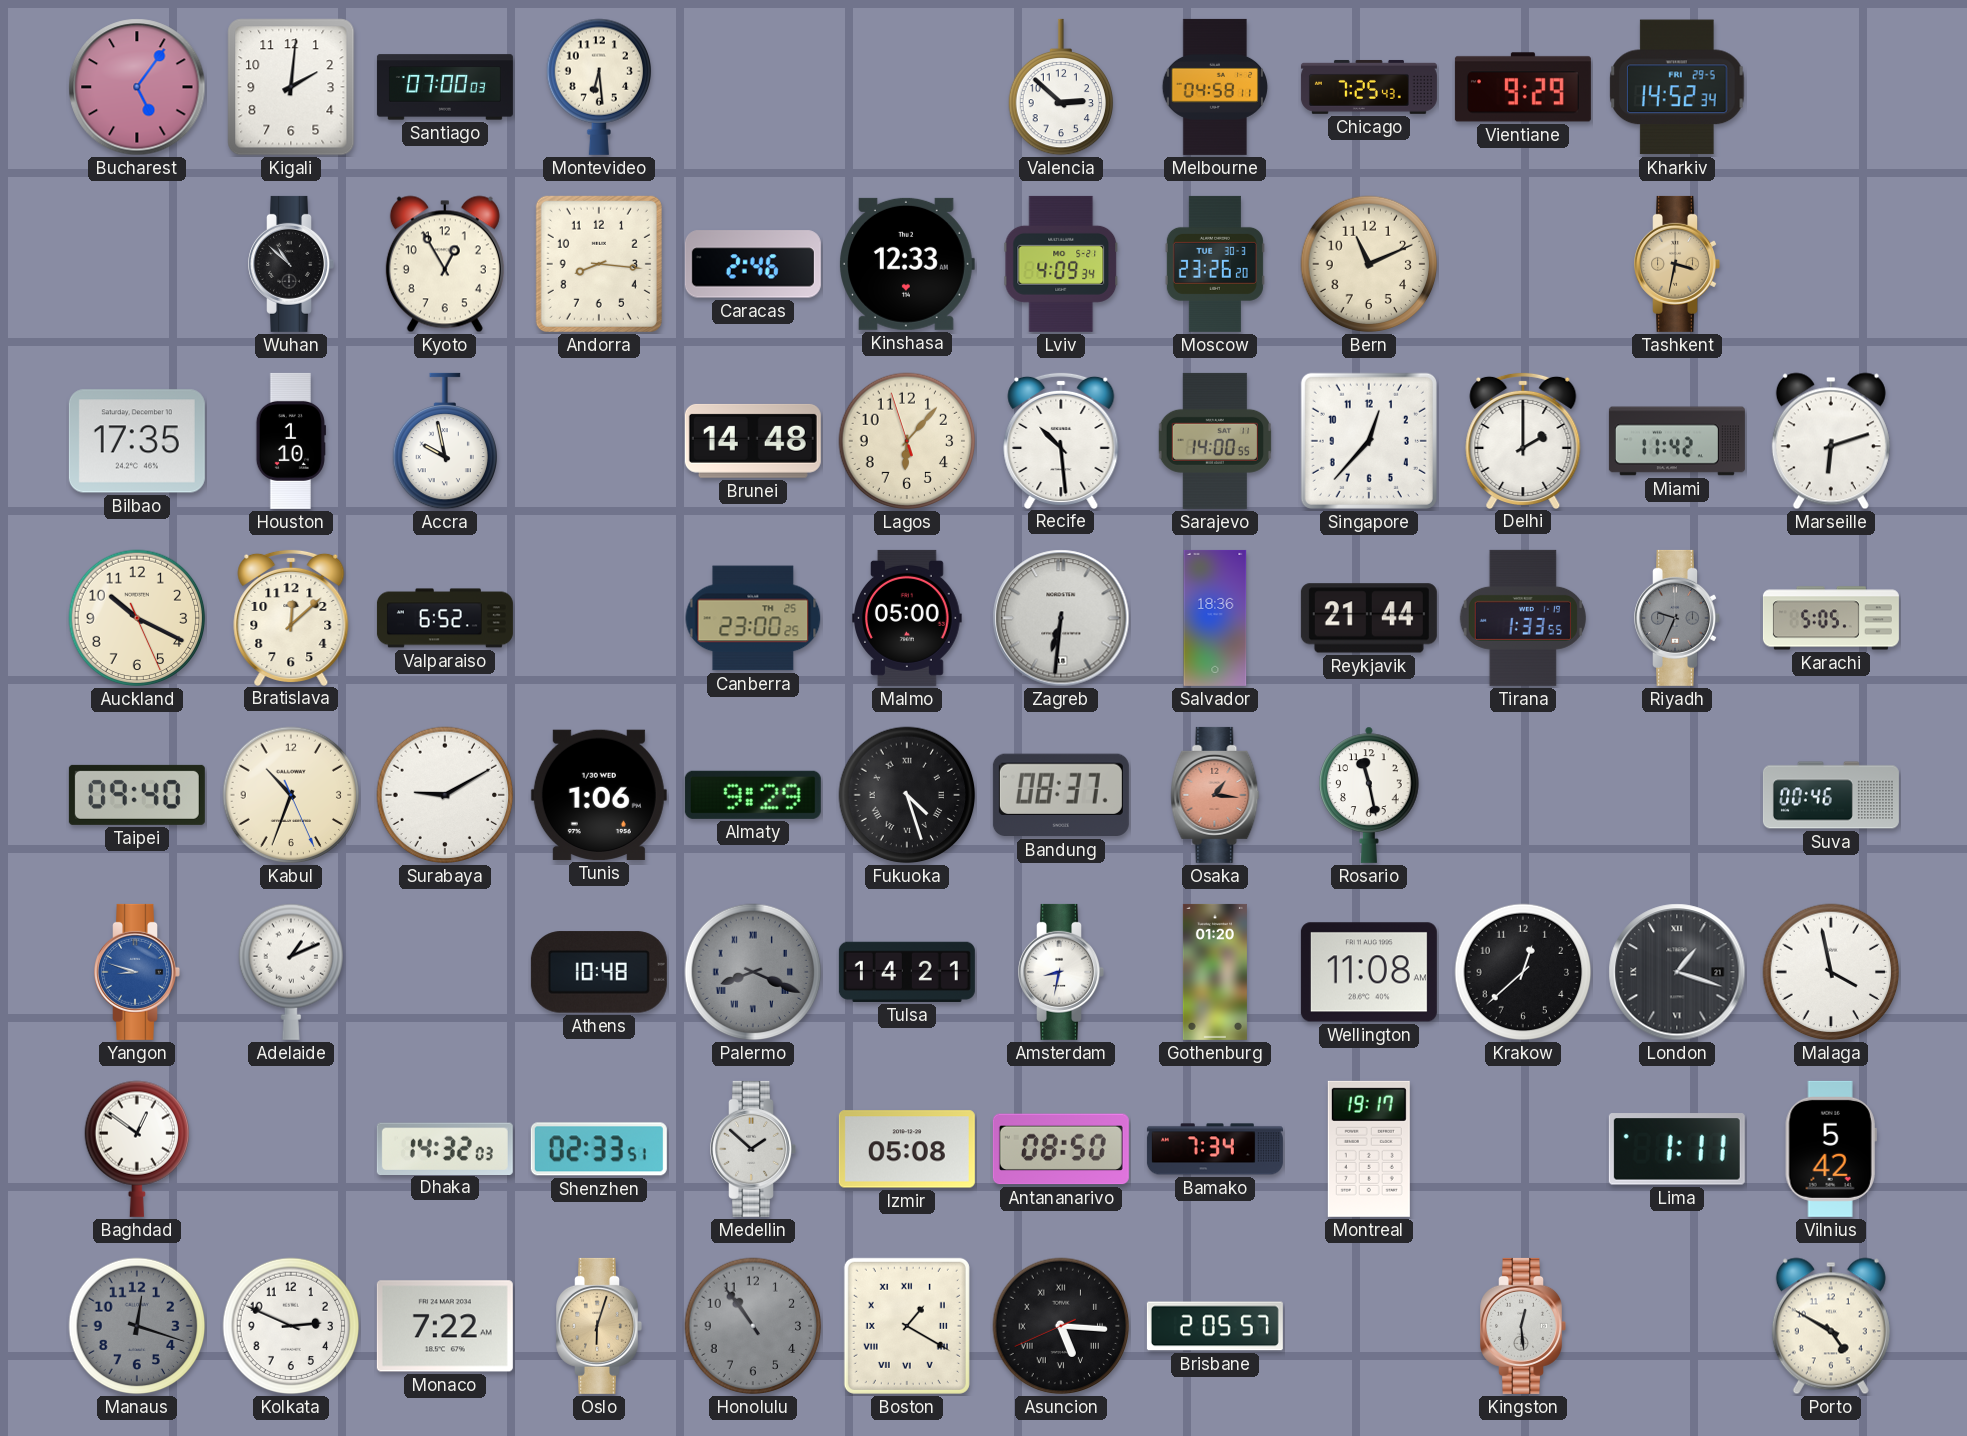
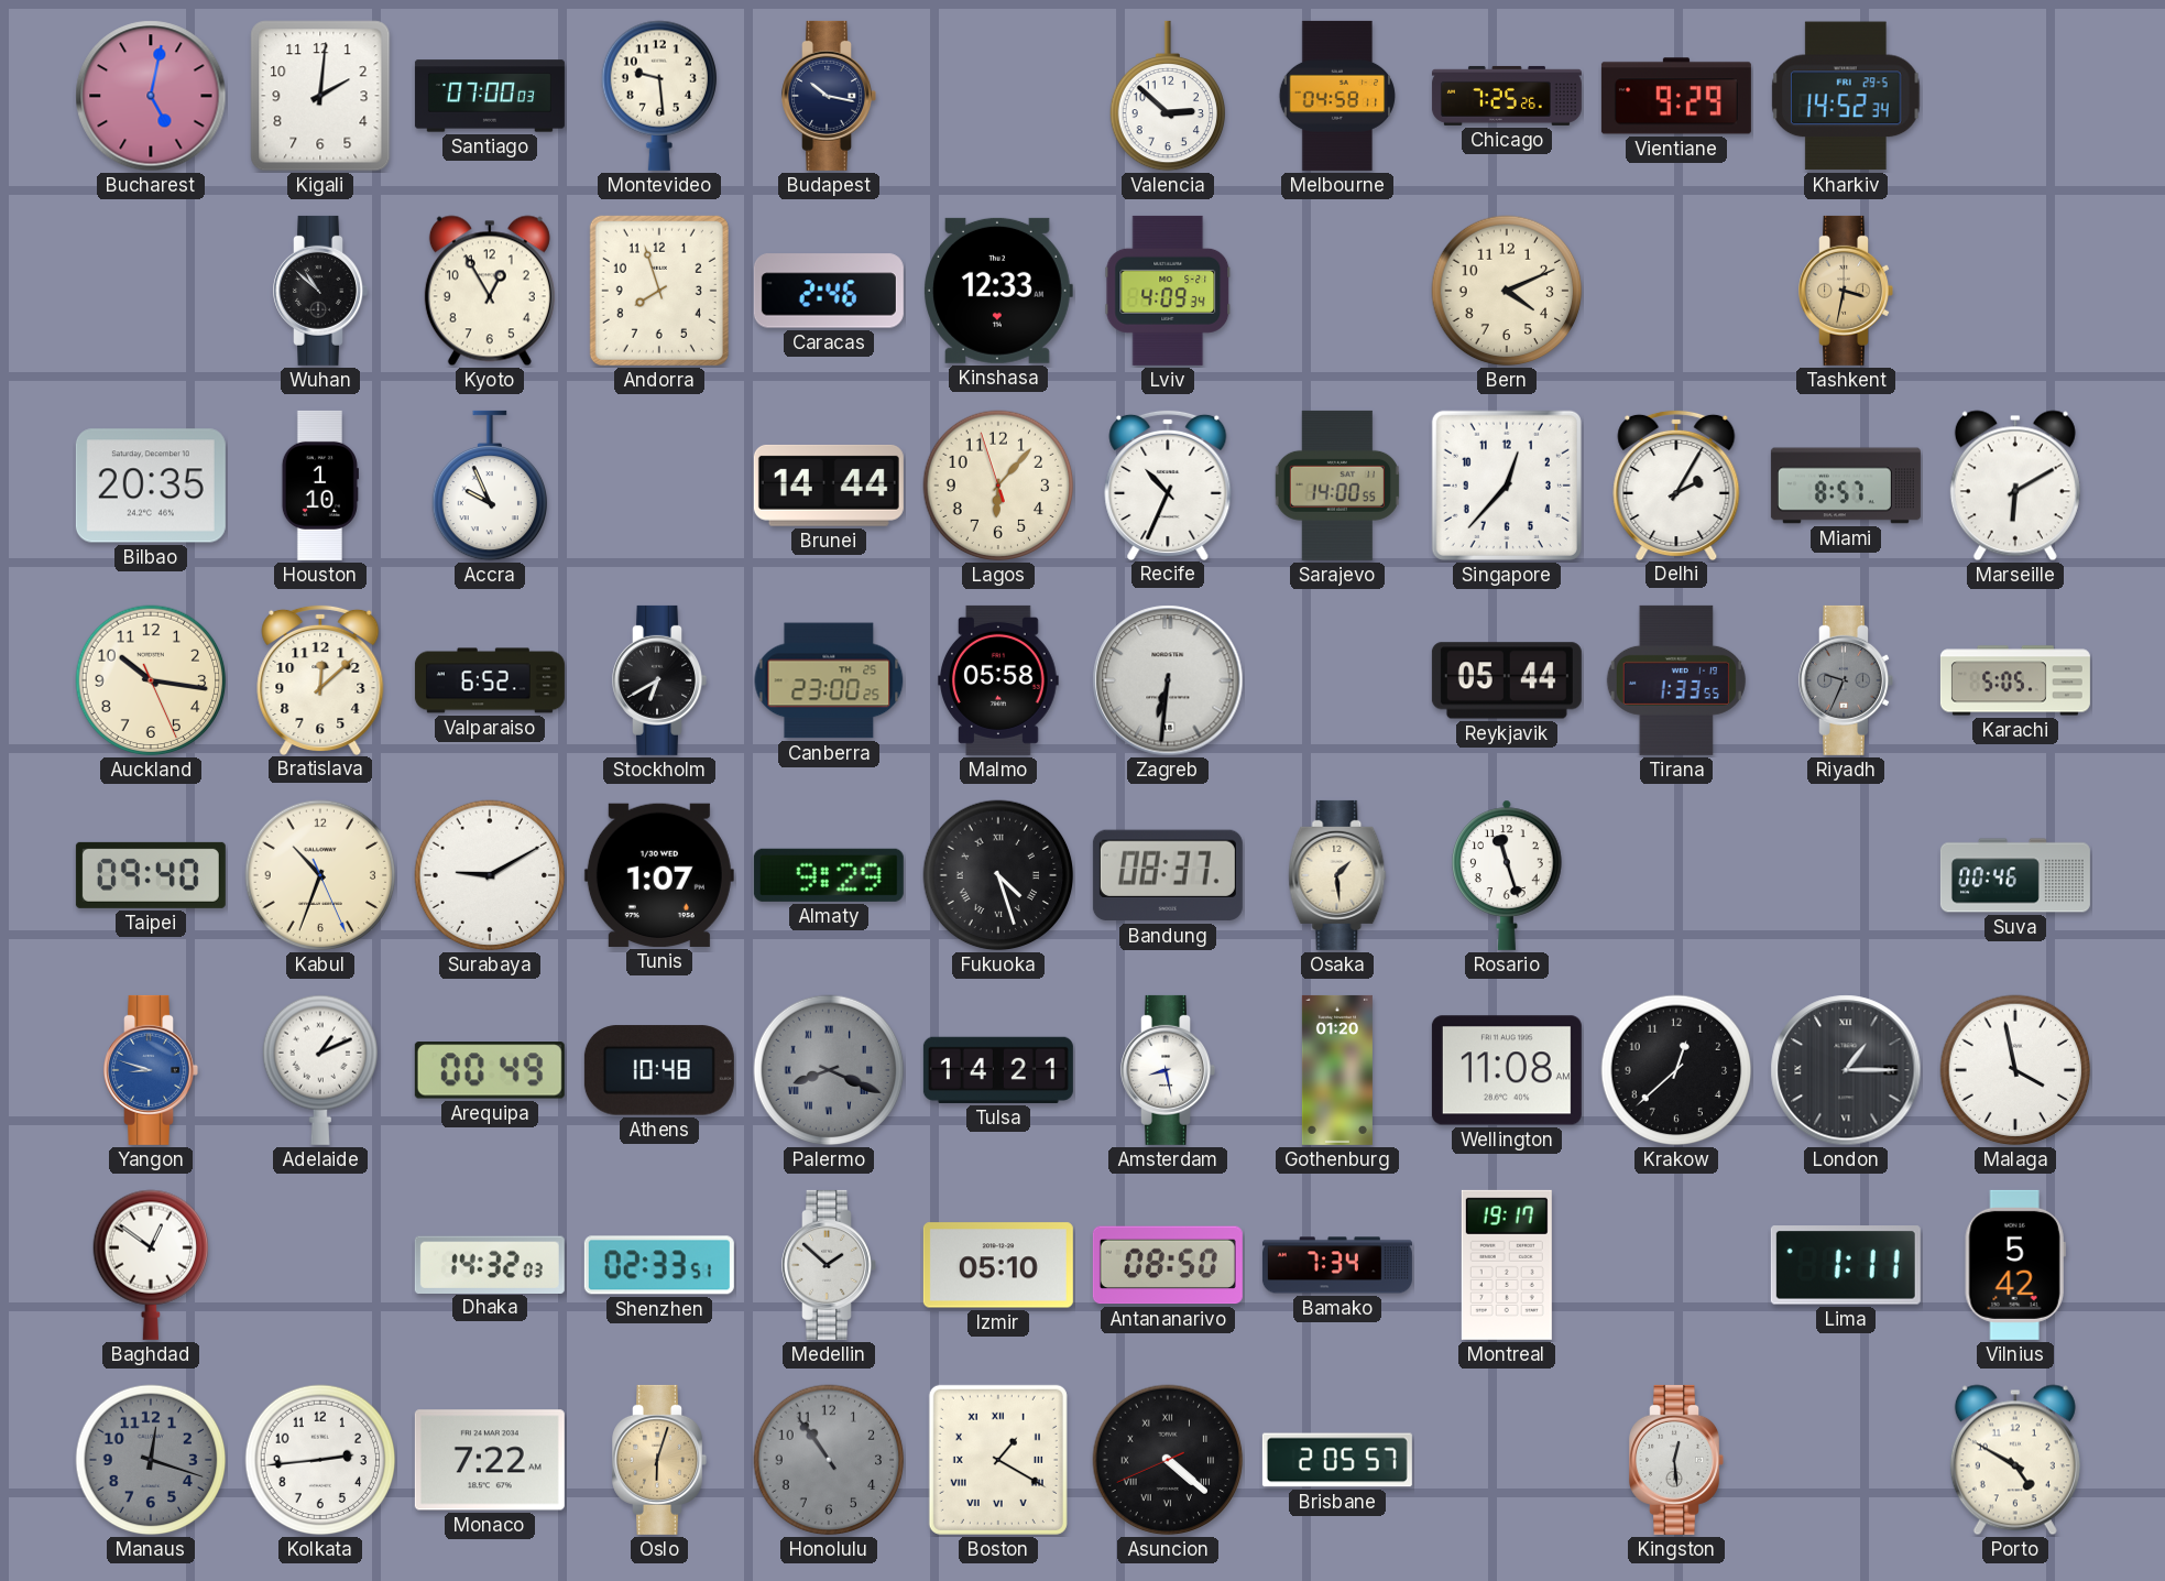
Bucharest: 5:06 -> 5:02 (151, 96)
Montevideo: 6:29 -> 9:29 (658, 96)
Budapest: none -> 10:17 (829, 96)
Chicago: 7:25:43 -> 7:25:26 (1507, 96)
Andorra: 8:16 -> 7:57 (659, 291)
Moscow: 23:26 -> none (1215, 264)
Bern: 11:11 -> 4:11 (1507, 291)
Bilbao: 17:35 -> 20:35 (151, 486)
Accra: 9:58 -> 9:56 (489, 486)
Brunei: 14:48 -> 14:44 (829, 486)
Recife: 10:29 -> 10:34 (1168, 484)
Delhi: 2:00 -> 2:05 (1676, 484)
Miami: 11:42 -> 8:57 (1846, 486)
Marseille: 6:12 -> 6:10 (2015, 486)
Auckland: 10:19 -> 10:16 (151, 680)
Stockholm: none -> 6:40 (659, 680)
Malmo: 05:00 -> 05:58 (998, 680)
Salvador: 18:36 -> none (1215, 618)
Reykjavik: 21:44 -> 05:44 (1507, 680)
Tunis: 1:06 -> 1:07 (659, 875)
Osaka: 1:16 -> 1:29 (1337, 875)
Osaka dial: salmon -> cream (1337, 875)
Rosario: 11:28 -> 11:27 (1507, 875)
Arequipa: none -> 00:49 (490, 1070)
Amsterdam: 8:32 -> 8:28 (1168, 1070)
London: 1:18 -> 1:15 (1846, 1070)
Izmir: 05:08 -> 05:10 (998, 1265)
Kolkata: 2:49 -> 2:44 (320, 1460)
Asuncion: 5:15 -> 4:21 (1168, 1460)
